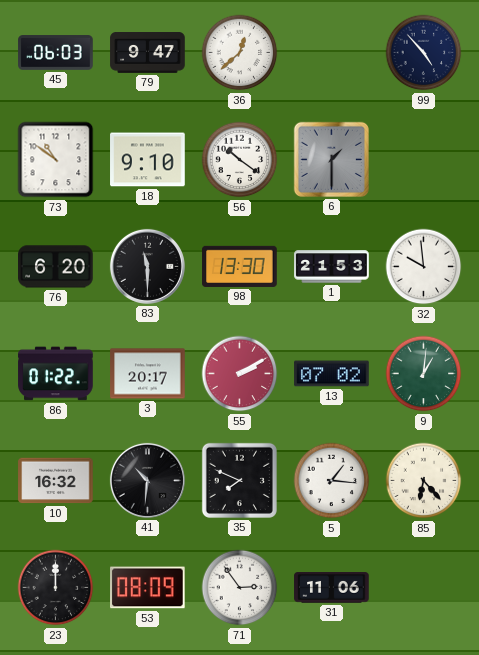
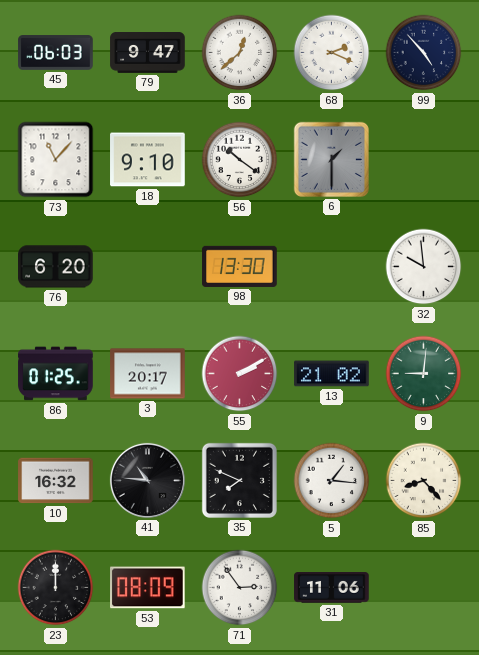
68: none -> 2:19 (332, 53)
73: 10:51 -> 11:07 (56, 160)
83: 11:30 -> none (147, 266)
1: 21:53 -> none (332, 267)
86: 01:22 -> 01:25 (56, 374)
13: 07:02 -> 21:02 (332, 374)
9: 1:01 -> 9:01 (424, 374)
41: 10:31 -> 10:46 (147, 480)
85: 6:23 -> 8:23 (424, 481)
